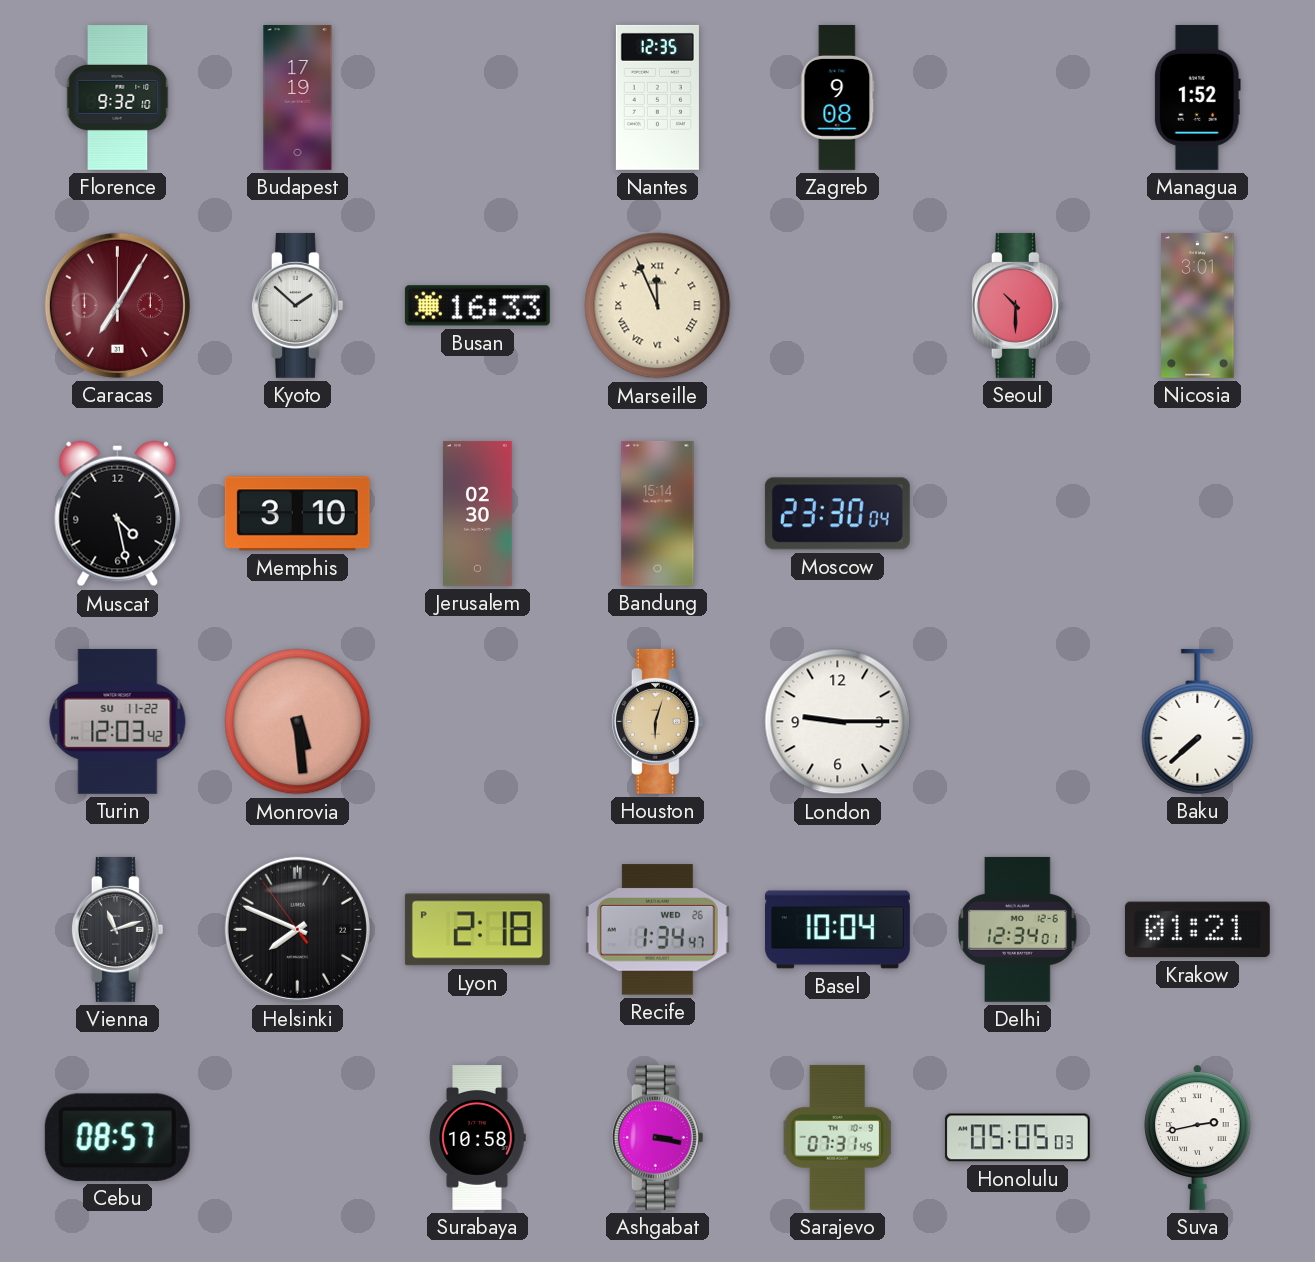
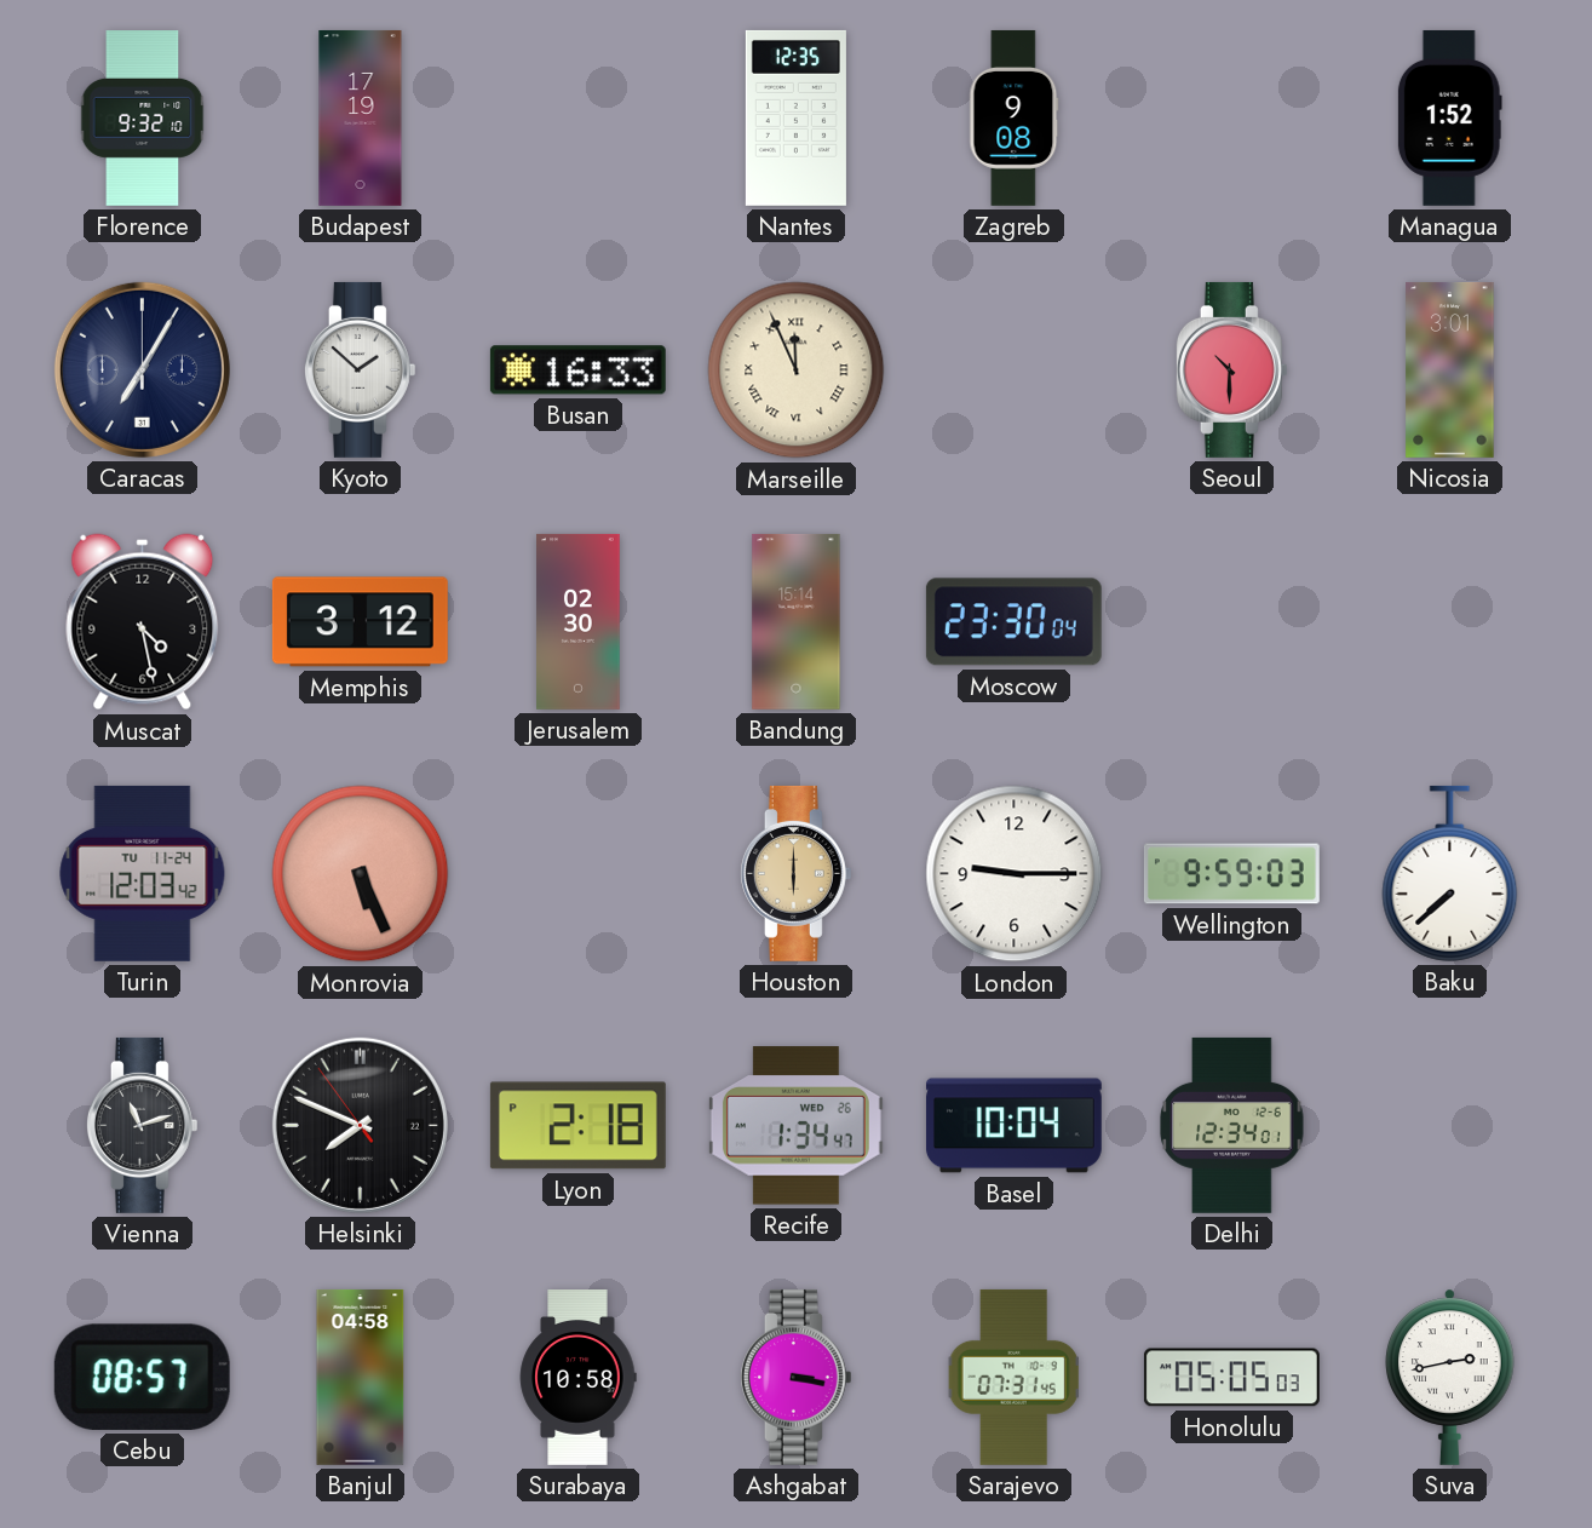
Caracas dial: burgundy -> navy (142, 369)
Memphis: 3:10 -> 3:12 (360, 622)
Turin date: SU 11-22 -> TU 11-24 (143, 873)
Monrovia: 5:29 -> 5:26 (361, 874)
Houston: 6:03 -> 6:00 (795, 873)
Wellington: none -> 9:59 (1231, 874)
Krakow: 01:21 -> none (1197, 930)
Banjul: none -> 04:58 (361, 1377)
